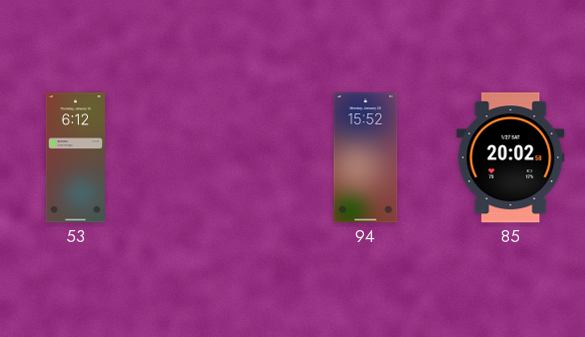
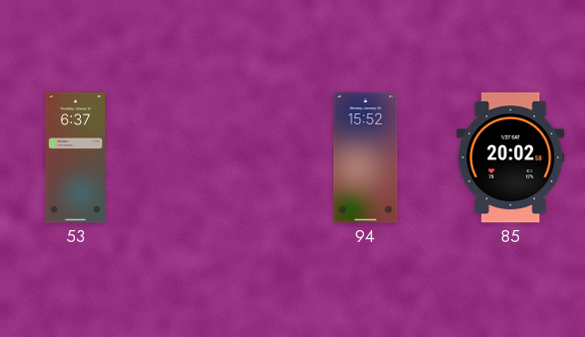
53: 6:12 -> 6:37 (75, 158)
